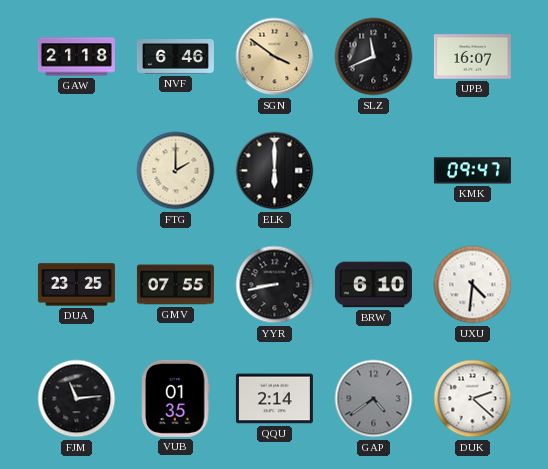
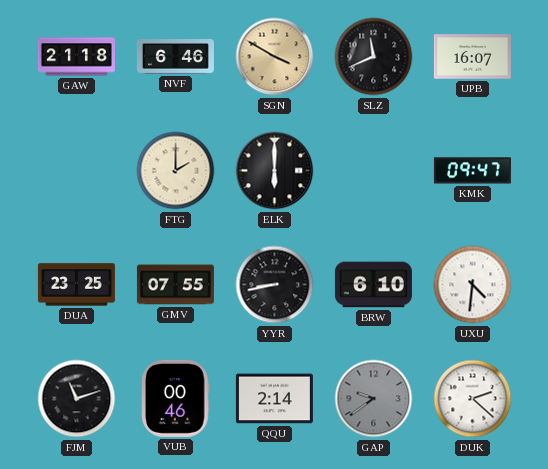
SGN: 3:51 -> 3:50 (275, 57)
FJM: 11:14 -> 11:12 (77, 399)
VUB: 01:35 -> 00:46 (176, 398)
GAP: 4:39 -> 9:39 (374, 399)
